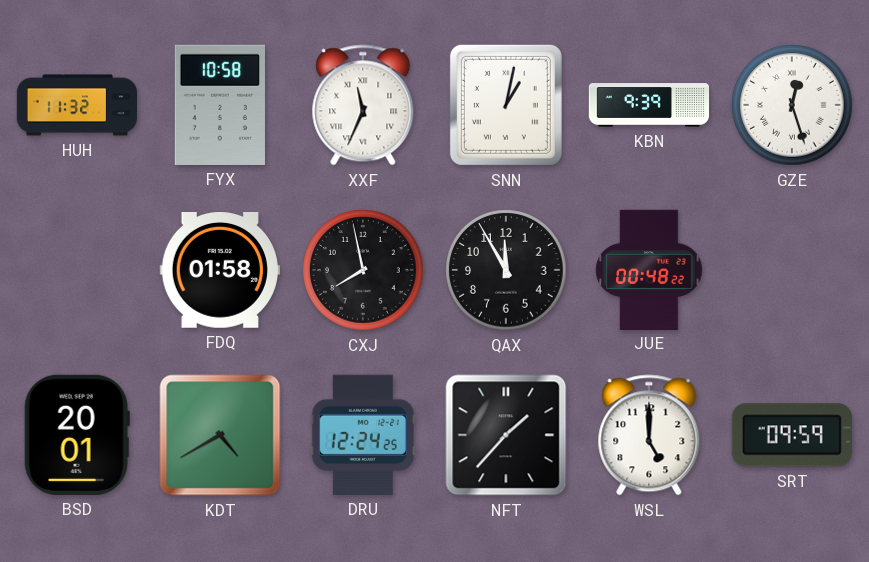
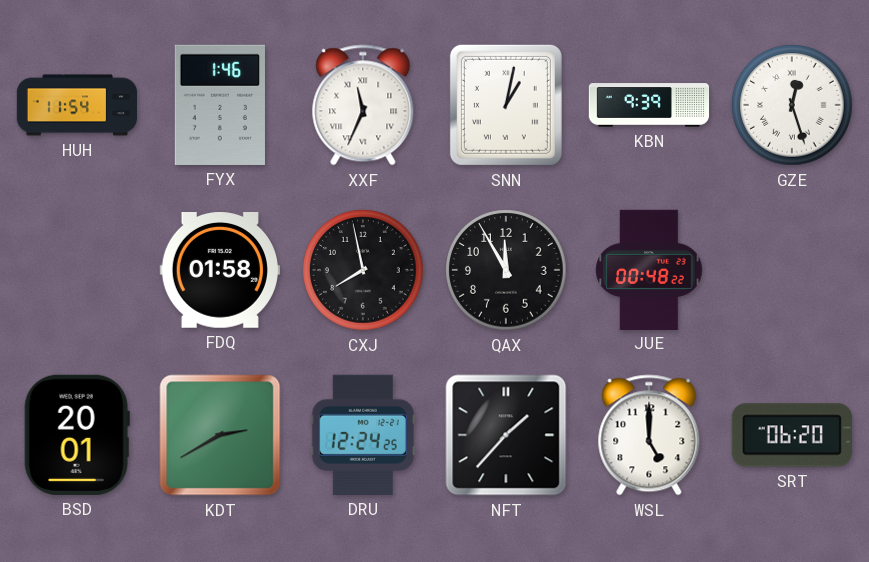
HUH: 11:32 -> 11:54 (77, 105)
FYX: 10:58 -> 1:46 (220, 105)
KDT: 4:40 -> 2:40 (220, 435)
SRT: 09:59 -> 06:20 (792, 435)
